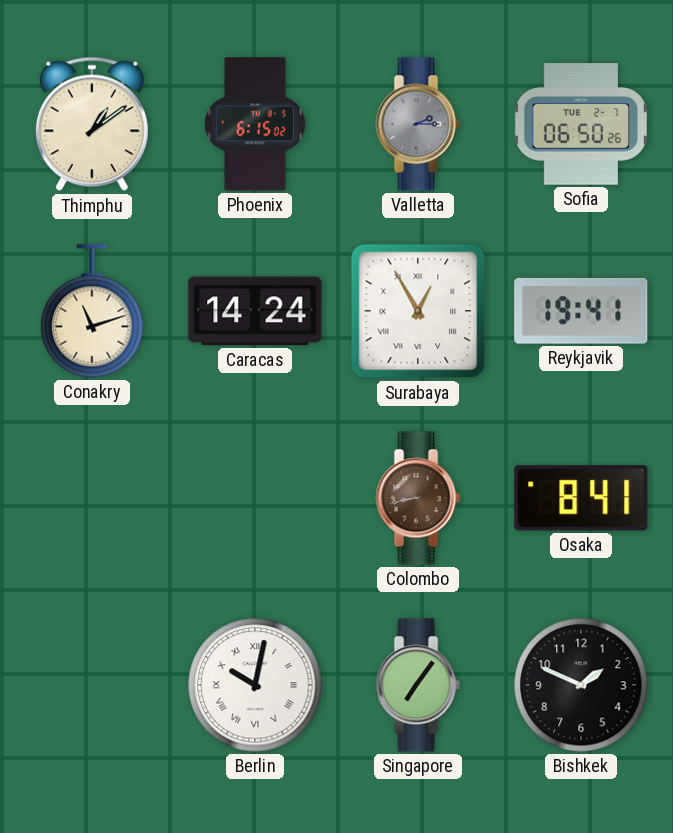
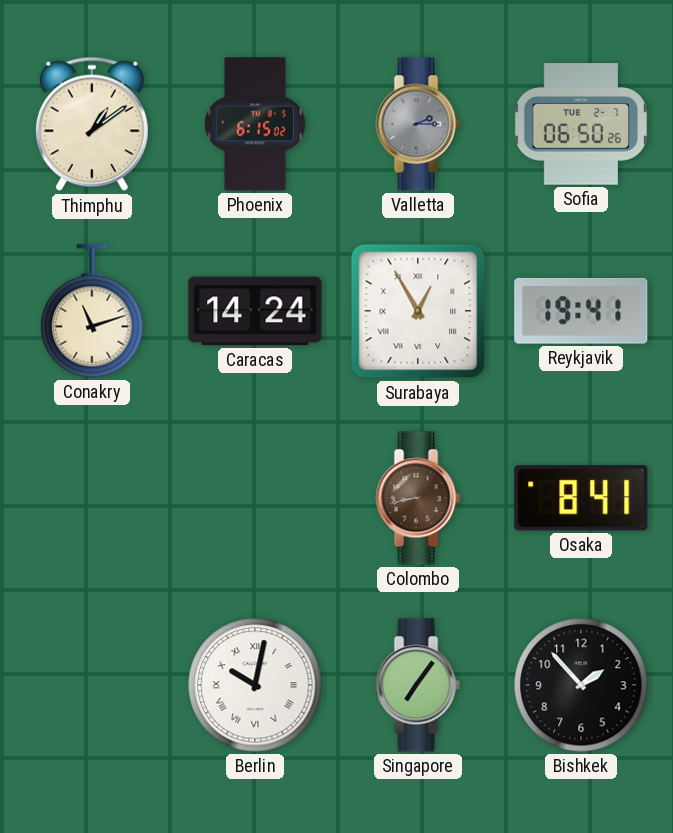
Bishkek: 1:49 -> 1:53 (581, 685)
